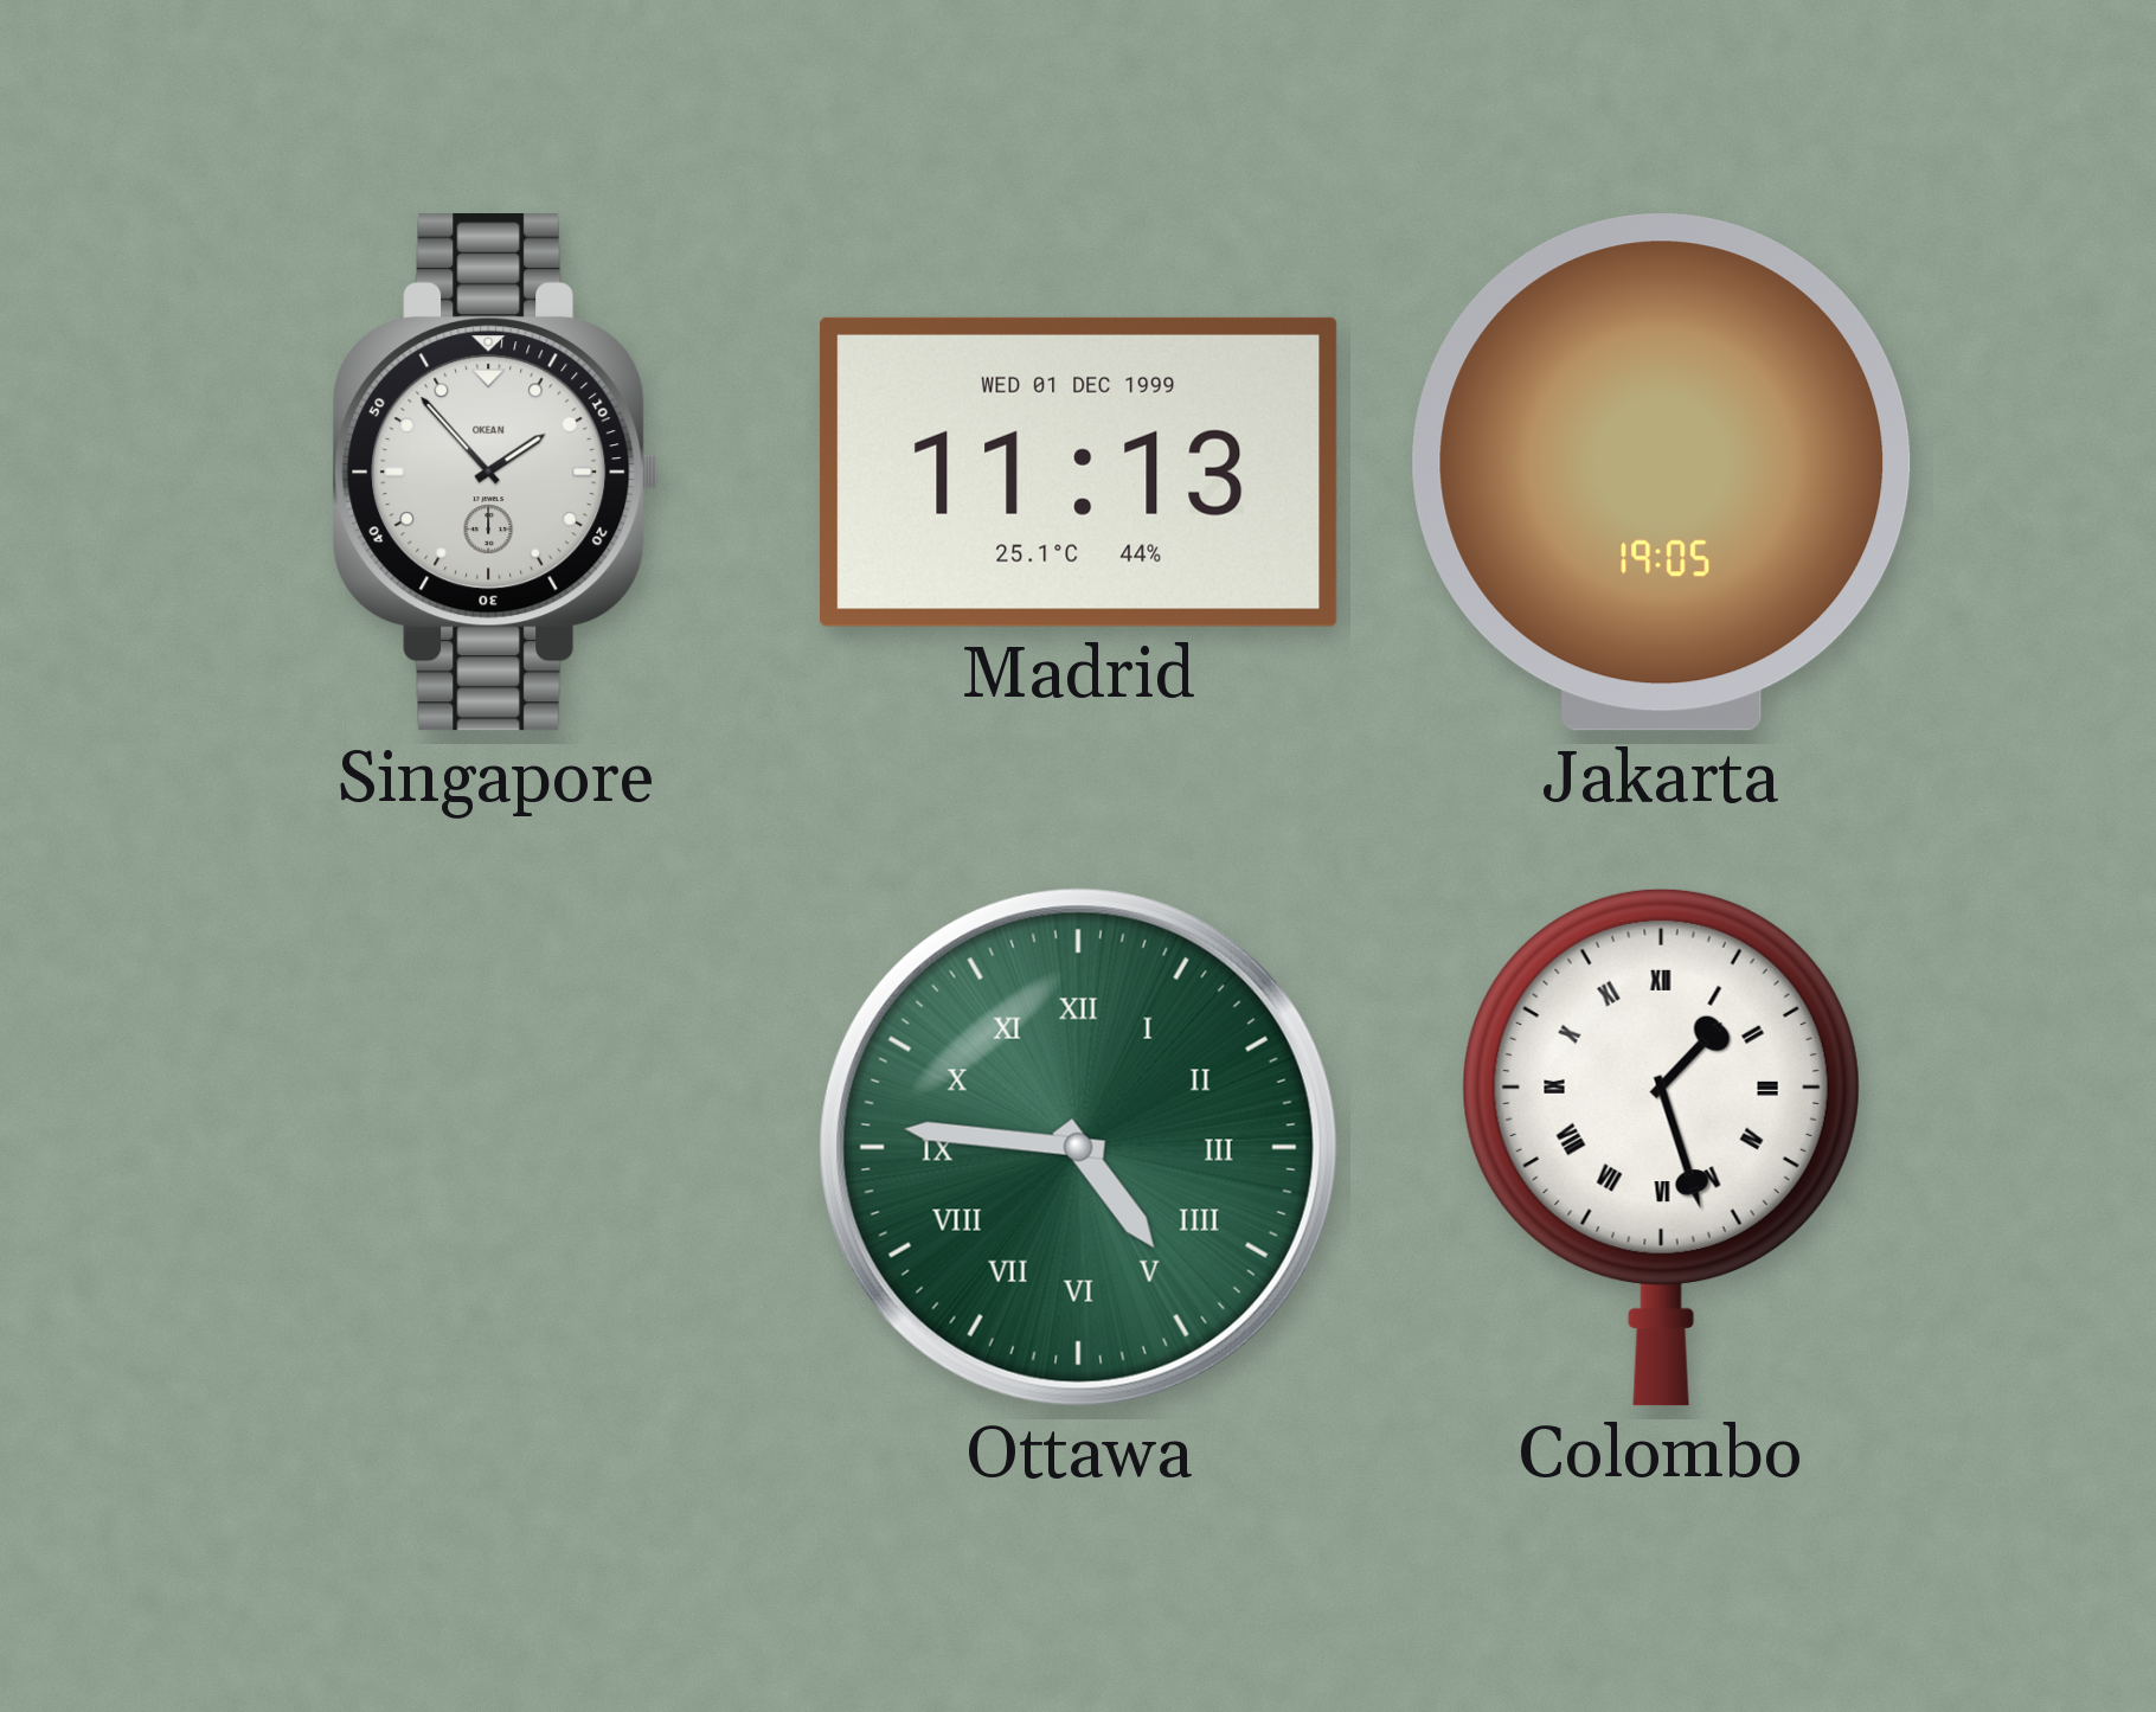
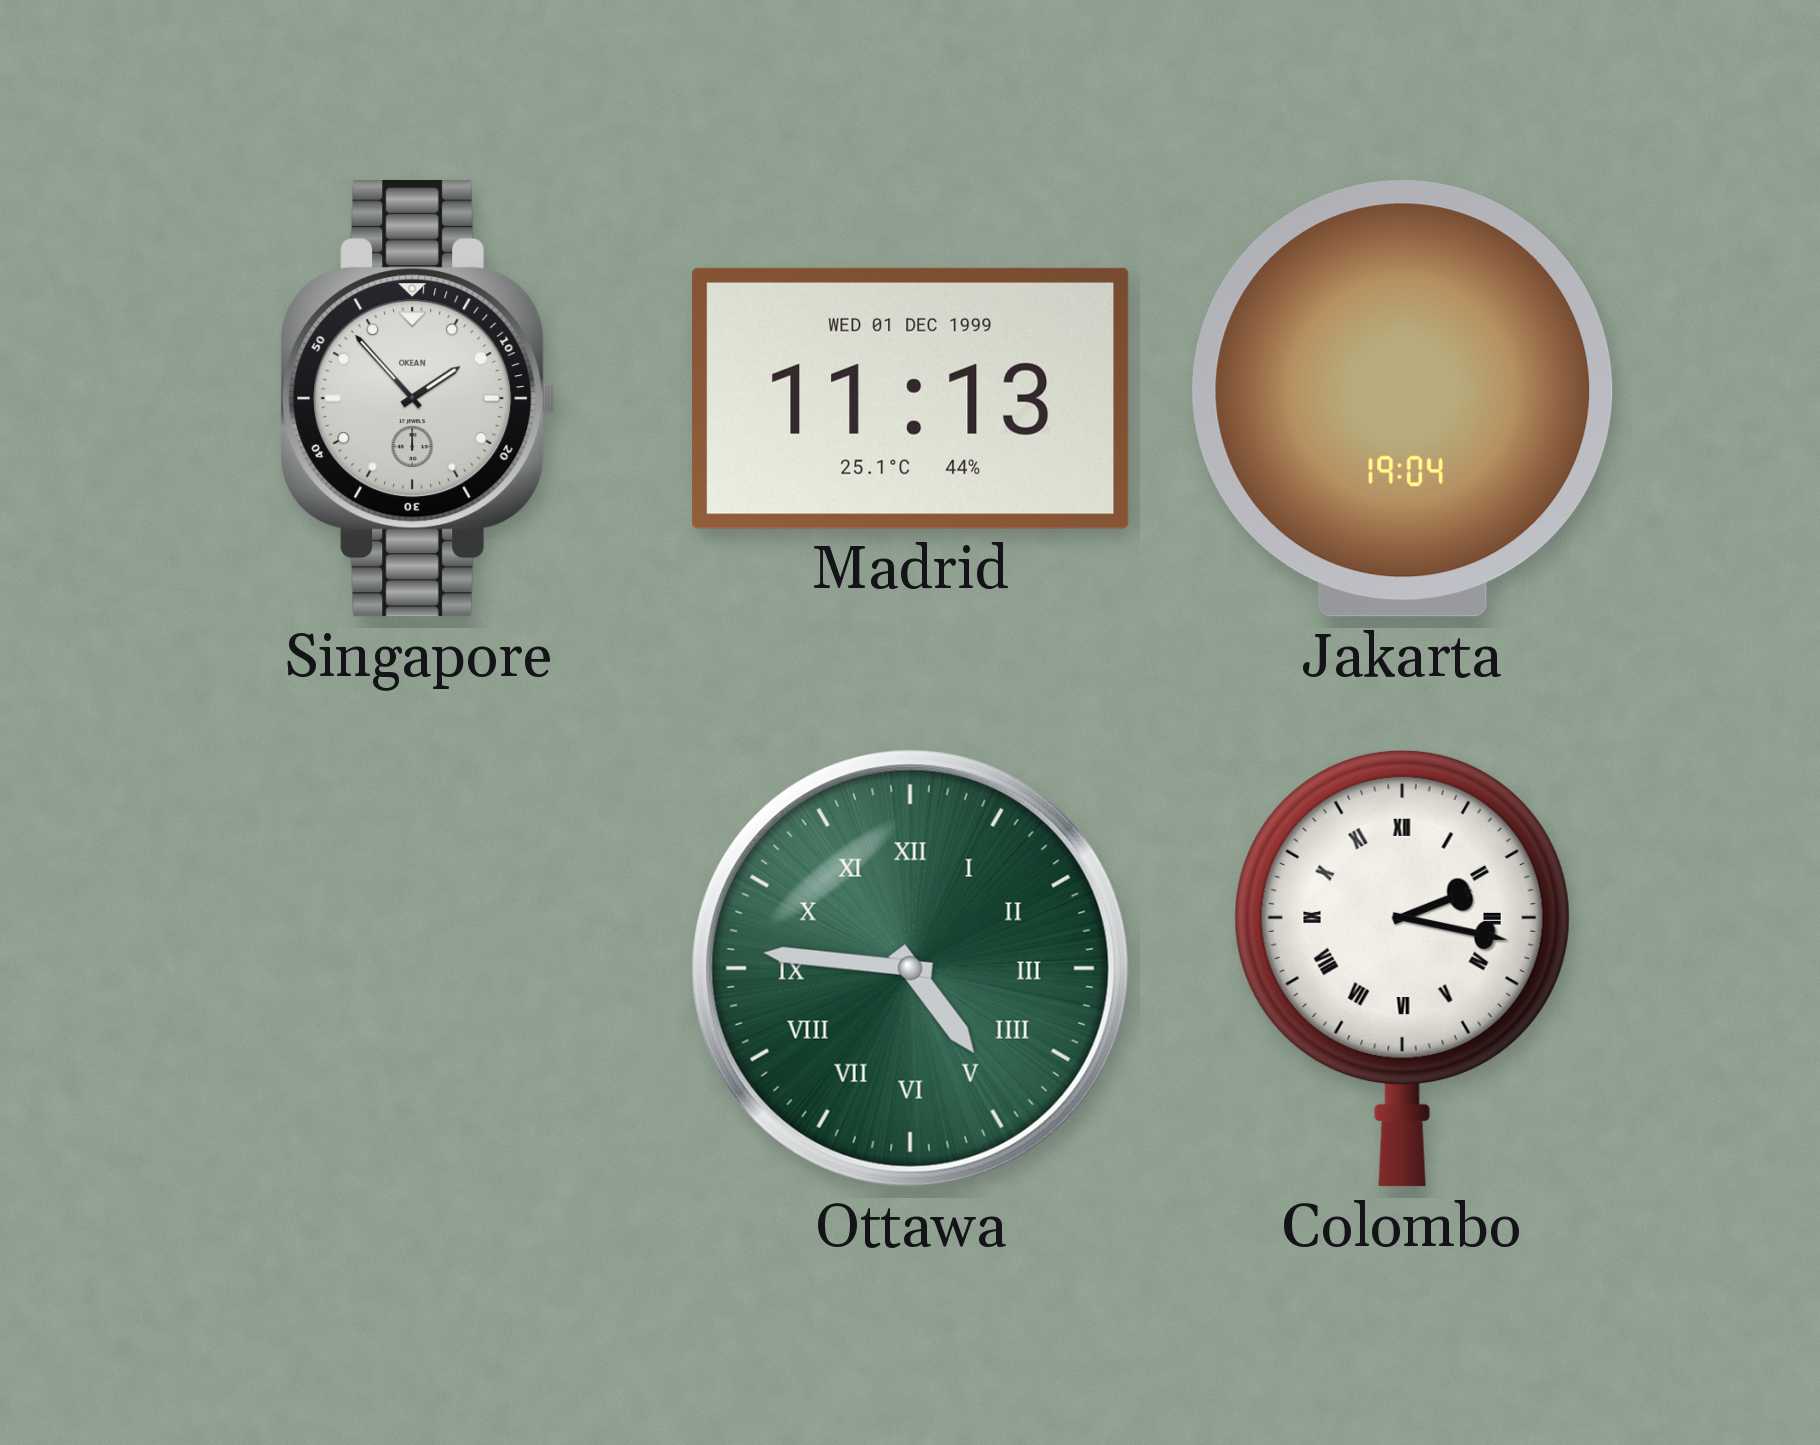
Jakarta: 19:05 -> 19:04 (1403, 399)
Colombo: 1:27 -> 2:17 (1402, 968)
